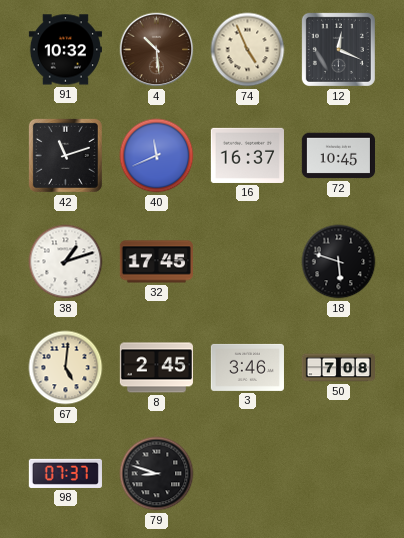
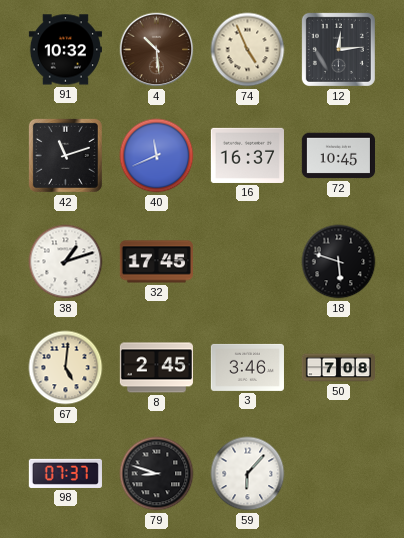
12: 12:19 -> 12:14 (338, 49)
59: none -> 6:07 (248, 474)
